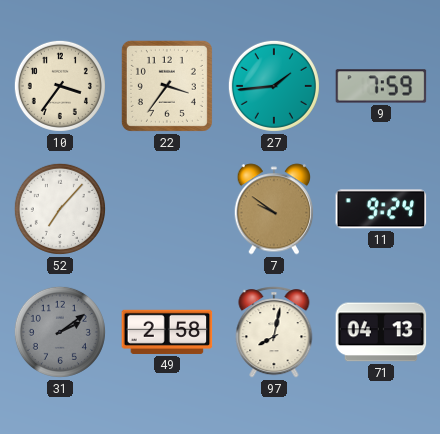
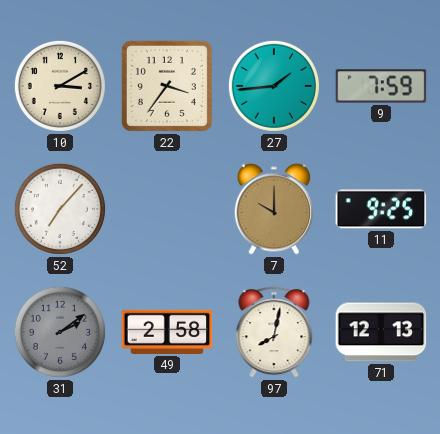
10: 3:36 -> 3:10 (60, 86)
7: 9:51 -> 10:00 (274, 209)
11: 9:24 -> 9:25 (381, 209)
71: 04:13 -> 12:13 (381, 332)
